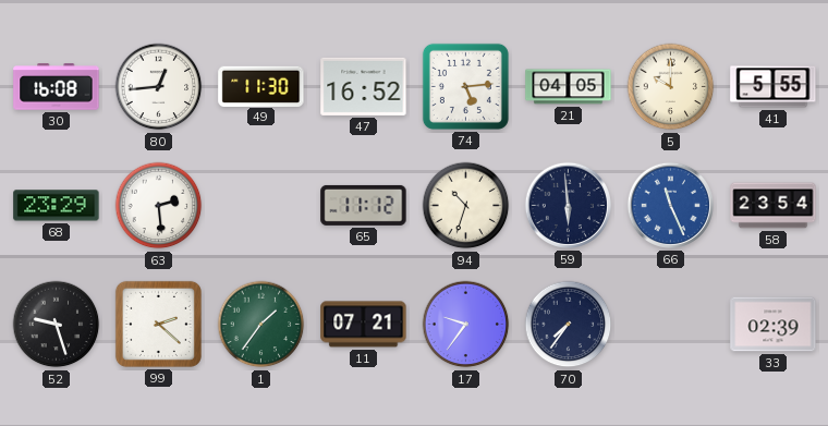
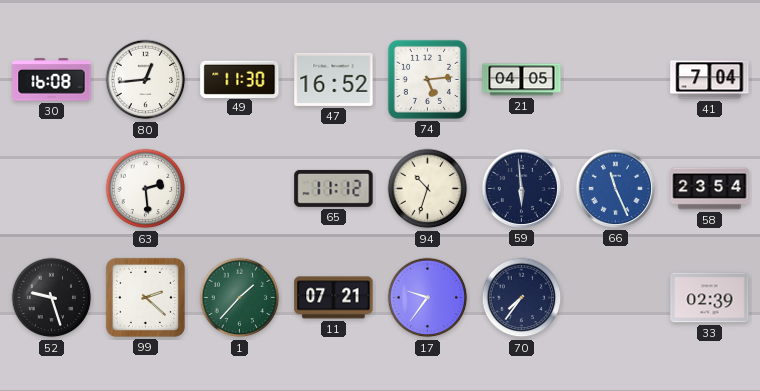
5: 10:00 -> none (671, 87)
41: 5:55 -> 7:04 (710, 80)
68: 23:29 -> none (57, 206)
1: 1:36 -> 1:37 (240, 298)
